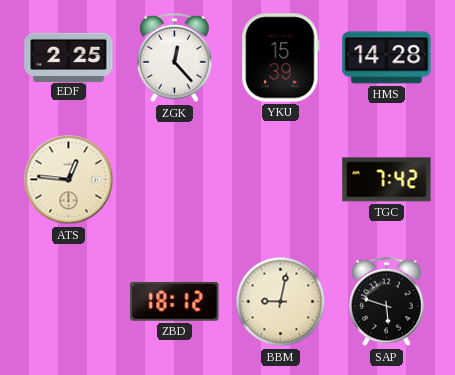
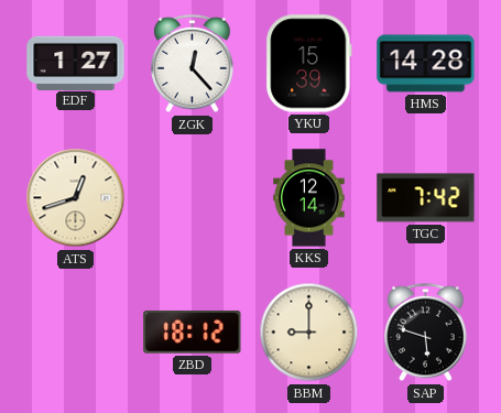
EDF: 2:25 -> 1:27 (76, 63)
ATS: 12:46 -> 12:42 (76, 198)
KKS: none -> 12:14 (309, 198)
BBM: 9:02 -> 9:00 (309, 333)
